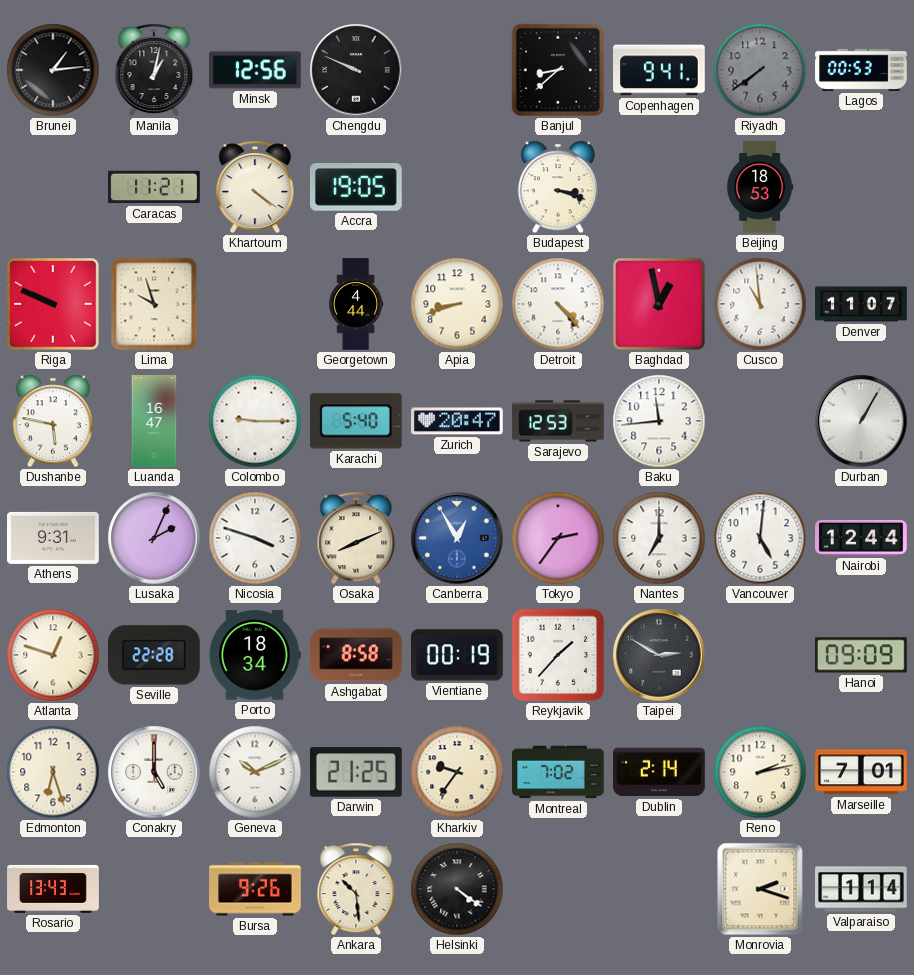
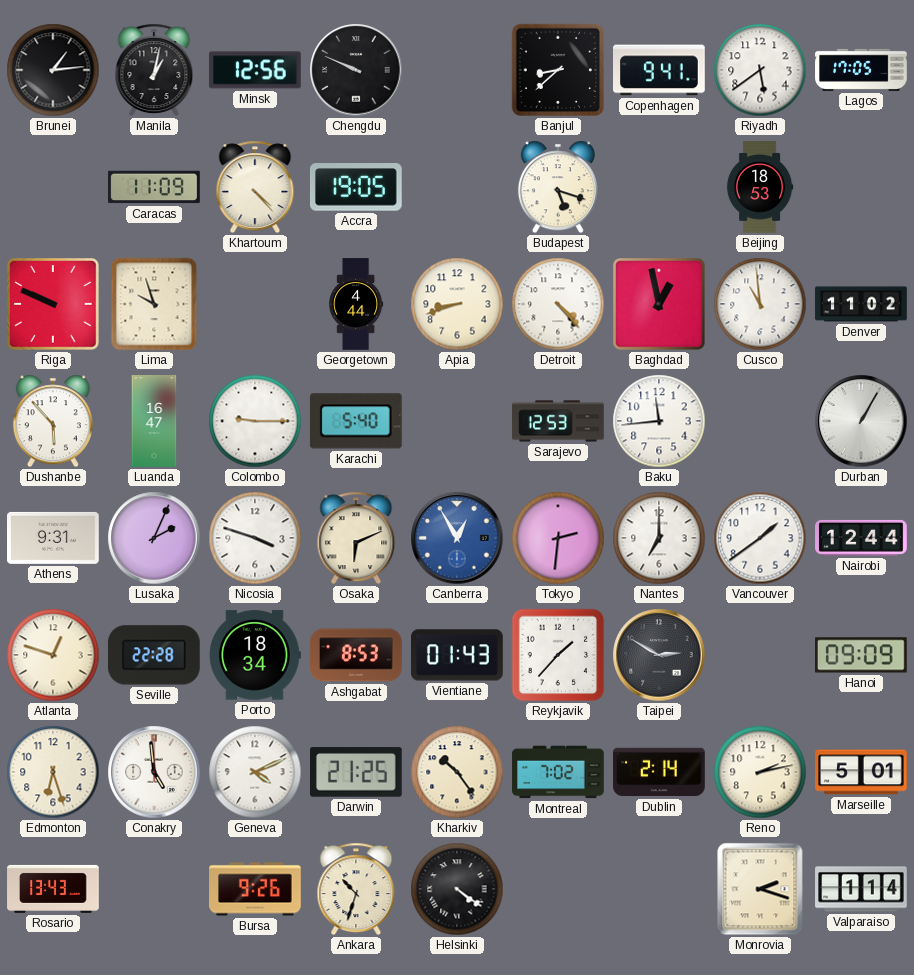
Riyadh: 7:39 -> 5:39 (760, 70)
Riyadh dial: grey -> white (760, 70)
Lagos: 00:53 -> 17:05 (861, 70)
Caracas: 11:21 -> 11:09 (154, 187)
Khartoum: 4:21 -> 4:23 (255, 187)
Budapest: 3:18 -> 5:18 (558, 187)
Denver: 11:07 -> 11:02 (861, 304)
Dushanbe: 5:47 -> 5:53 (53, 421)
Zurich: 20:47 -> none (458, 421)
Osaka: 8:11 -> 6:11 (356, 538)
Tokyo: 2:36 -> 2:31 (558, 538)
Vancouver: 5:01 -> 1:39 (760, 538)
Ashgabat: 8:58 -> 8:53 (357, 655)
Vientiane: 00:19 -> 01:43 (458, 655)
Conakry: 5:00 -> 4:59 (154, 772)
Geneva: 10:11 -> 4:11 (255, 772)
Kharkiv: 9:36 -> 10:24 (457, 772)
Marseille: 7:01 -> 5:01 (861, 772)
Ankara: 10:29 -> 10:33 (356, 889)
